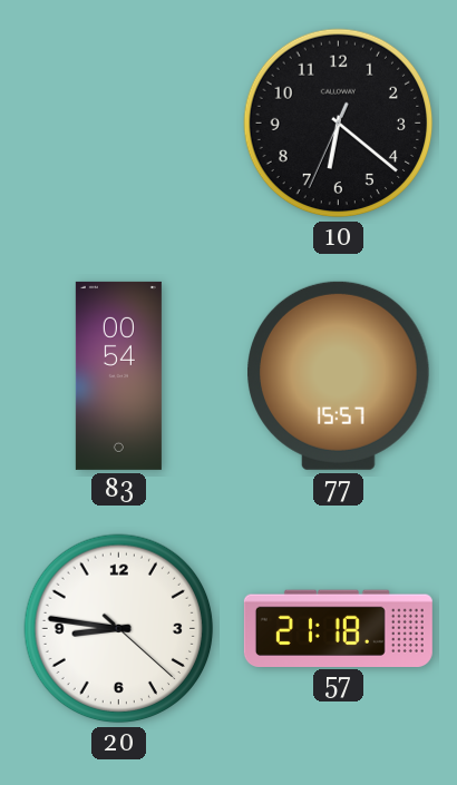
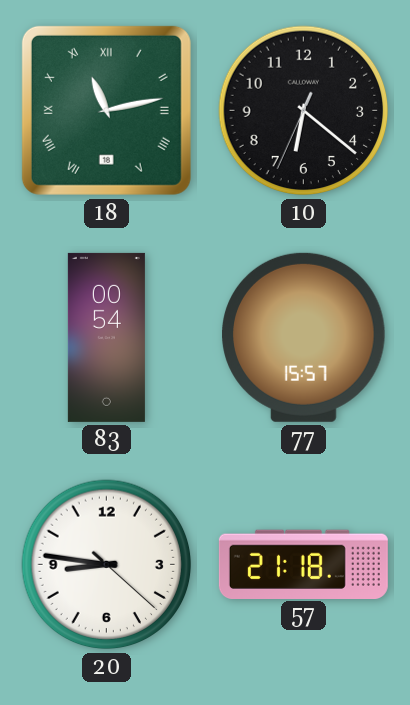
18: none -> 11:13 (106, 110)
